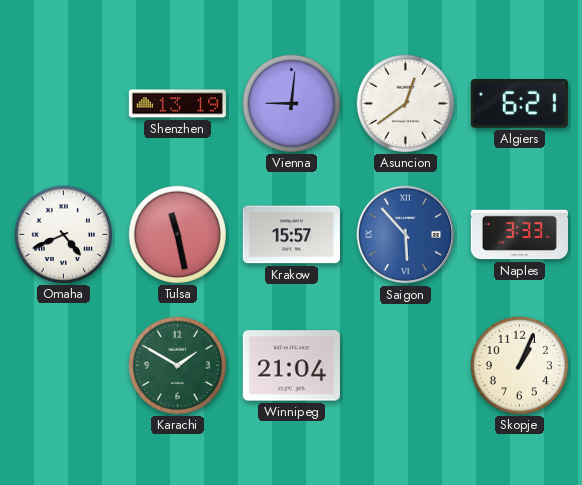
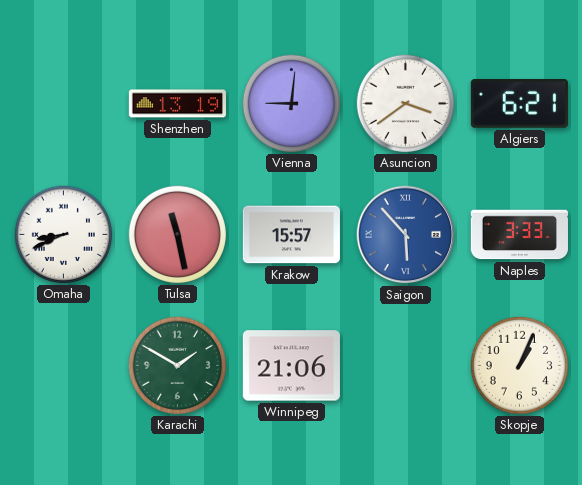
Asuncion: 12:39 -> 3:39 (405, 103)
Omaha: 4:41 -> 8:41 (63, 234)
Winnipeg: 21:04 -> 21:06 (291, 366)
